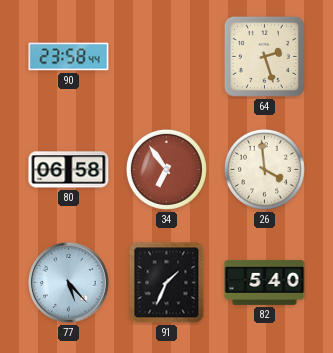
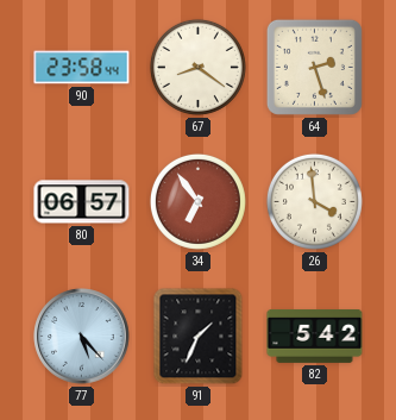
67: none -> 8:21 (197, 67)
80: 06:58 -> 06:57 (82, 202)
82: 5:40 -> 5:42 (315, 337)
